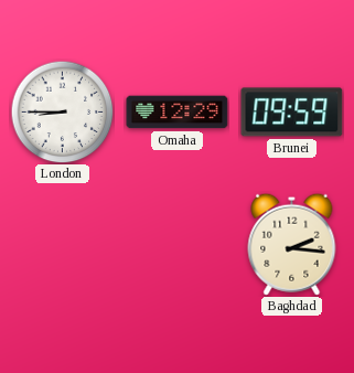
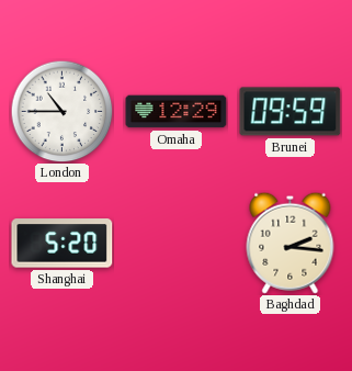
London: 8:45 -> 10:45 (61, 111)
Shanghai: none -> 5:20 (63, 244)
